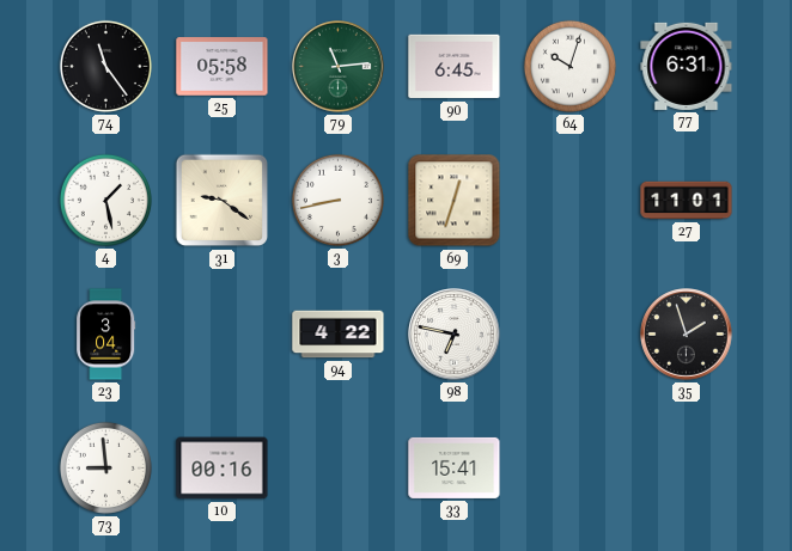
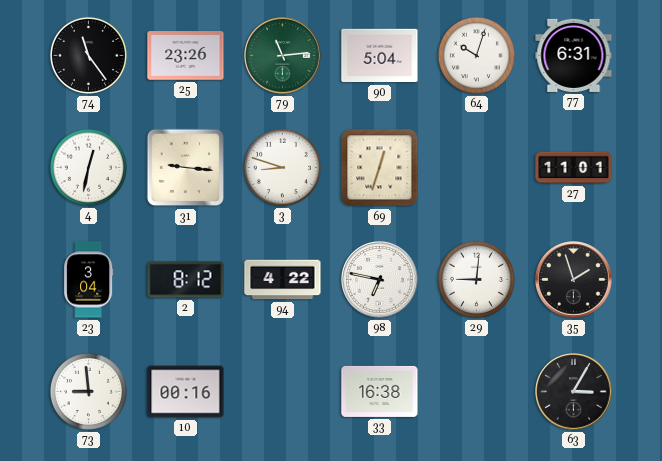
25: 05:58 -> 23:26 (186, 56)
90: 6:45 -> 5:04 (380, 56)
4: 1:28 -> 12:32 (88, 167)
31: 9:21 -> 9:16 (186, 168)
3: 8:43 -> 8:48 (282, 167)
2: none -> 8:12 (186, 280)
29: none -> 9:01 (476, 279)
33: 15:41 -> 16:38 (380, 391)
63: none -> 3:05 (574, 392)
